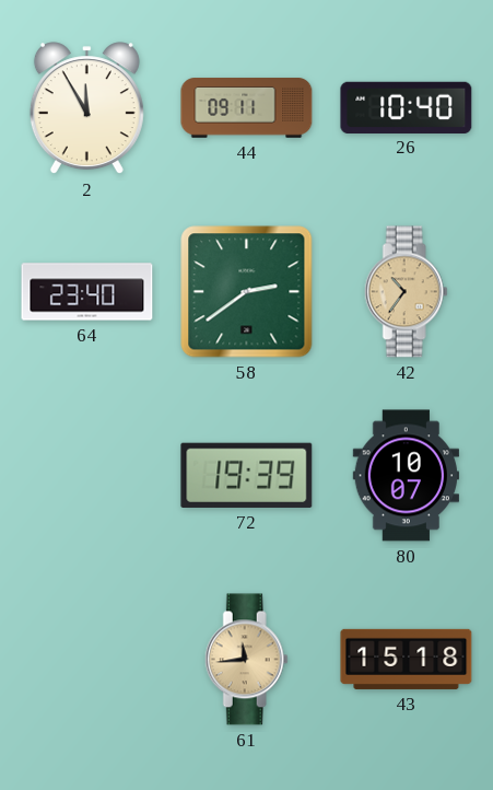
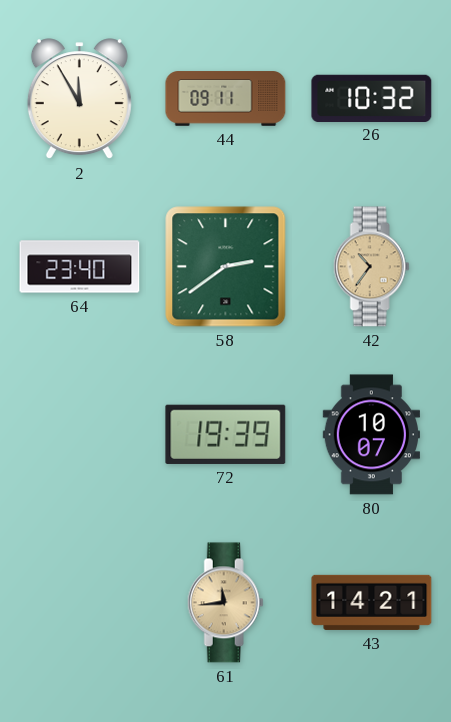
26: 10:40 -> 10:32 (372, 98)
43: 15:18 -> 14:21 (372, 602)
